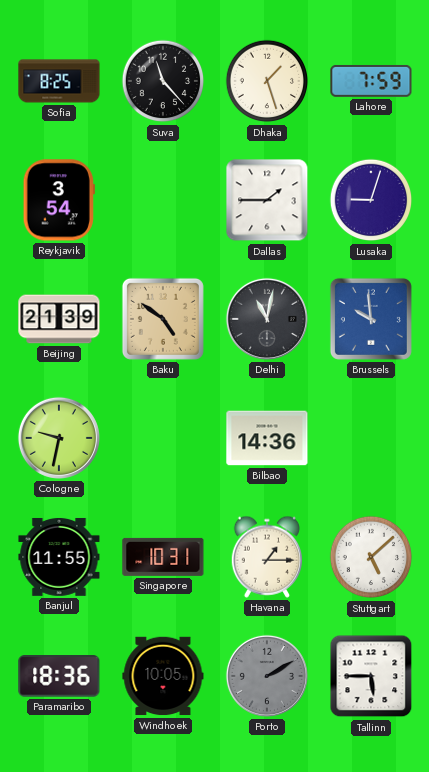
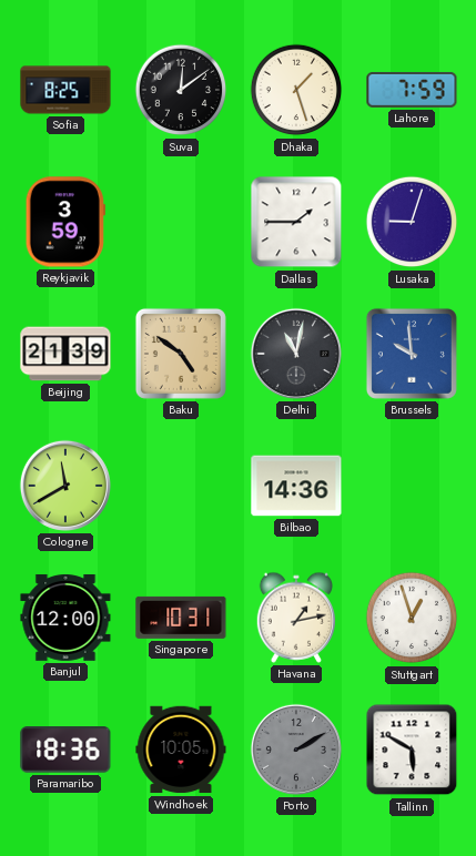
Suva: 11:23 -> 12:09 (181, 90)
Reykjavik: 3:54 -> 3:59 (65, 222)
Cologne: 9:32 -> 11:40 (65, 486)
Banjul: 11:55 -> 12:00 (65, 618)
Havana: 1:15 -> 1:13 (295, 618)
Stuttgart: 5:08 -> 12:57 (412, 618)
Tallinn: 5:45 -> 5:50 (412, 750)
